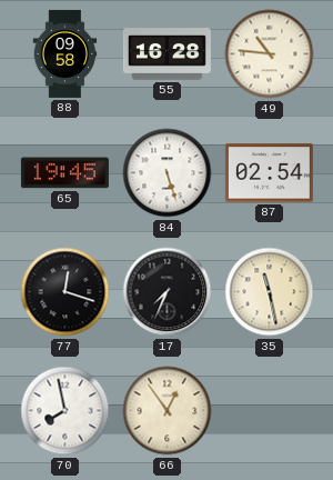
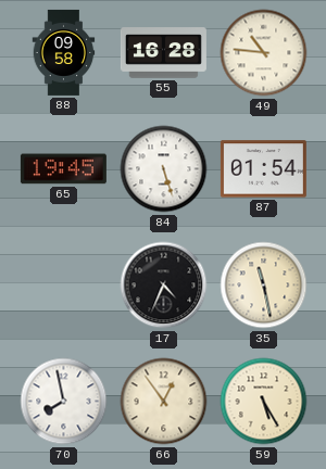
87: 02:54 -> 01:54 (263, 169)
77: 12:18 -> none (65, 292)
17: 7:34 -> 4:34 (164, 286)
59: none -> 5:25 (264, 402)
